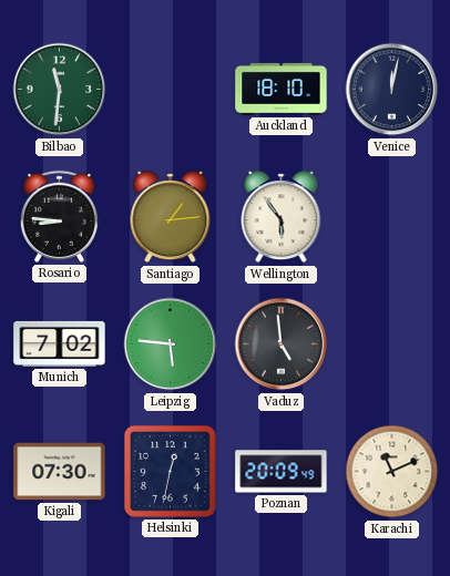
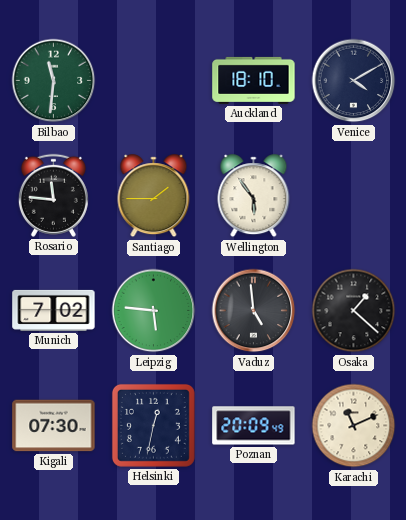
Venice: 12:02 -> 4:10 (354, 81)
Rosario: 8:46 -> 11:46 (53, 195)
Santiago: 1:14 -> 1:45 (154, 196)
Osaka: none -> 1:22 (354, 311)
